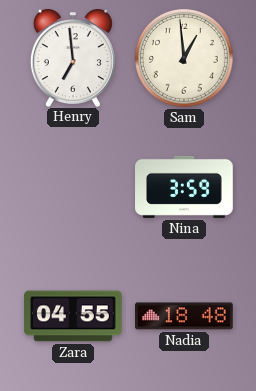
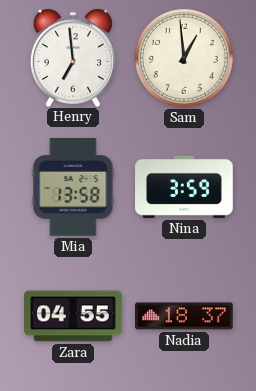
Mia: none -> 13:58 (73, 188)
Nadia: 18:48 -> 18:37 (184, 316)
